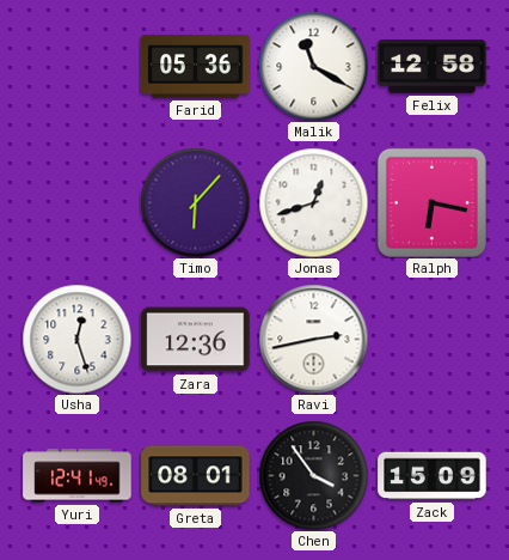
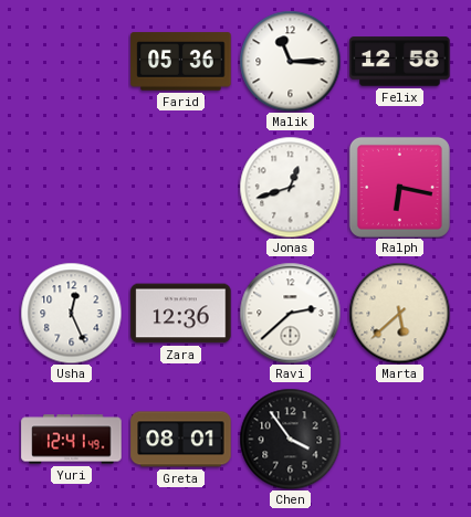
Malik: 11:20 -> 11:15 (290, 61)
Timo: 6:07 -> none (195, 202)
Usha: 12:27 -> 12:26 (71, 313)
Ravi: 2:43 -> 2:38 (290, 313)
Marta: none -> 5:38 (399, 313)
Zack: 15:09 -> none (433, 476)
